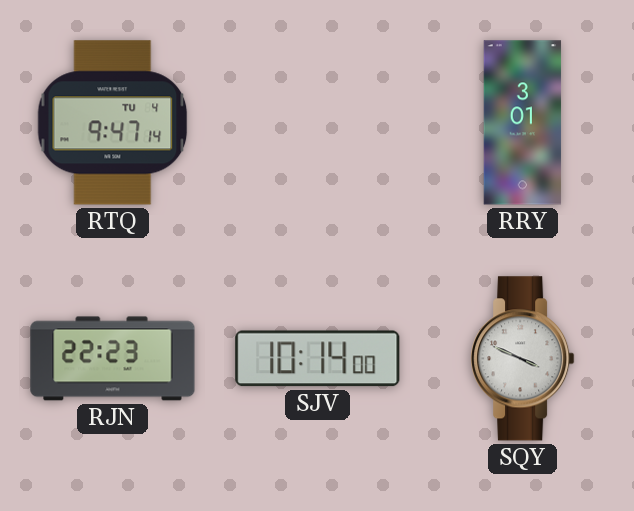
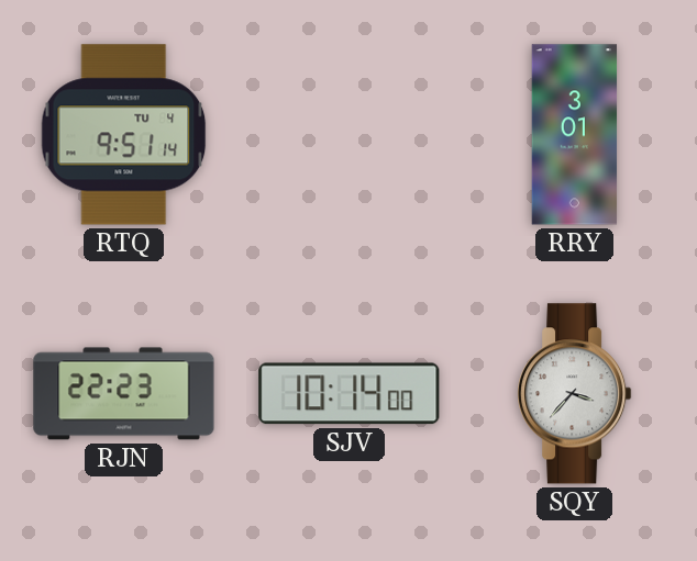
RTQ: 9:47 -> 9:51 (124, 135)
SQY: 3:49 -> 3:37 (575, 394)
